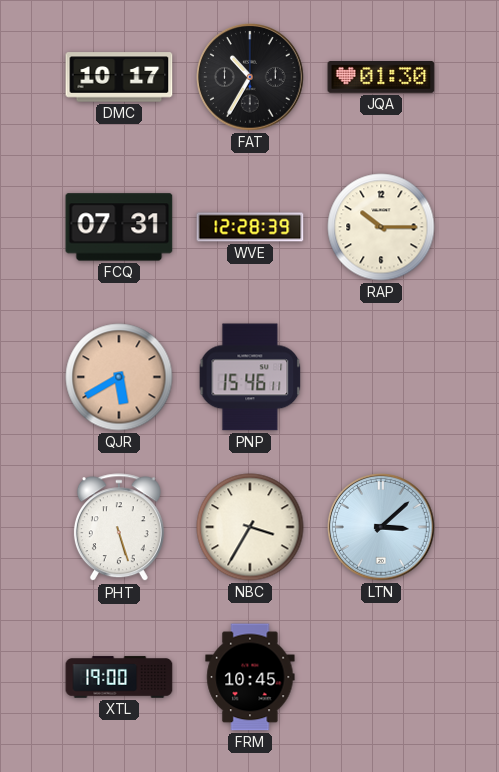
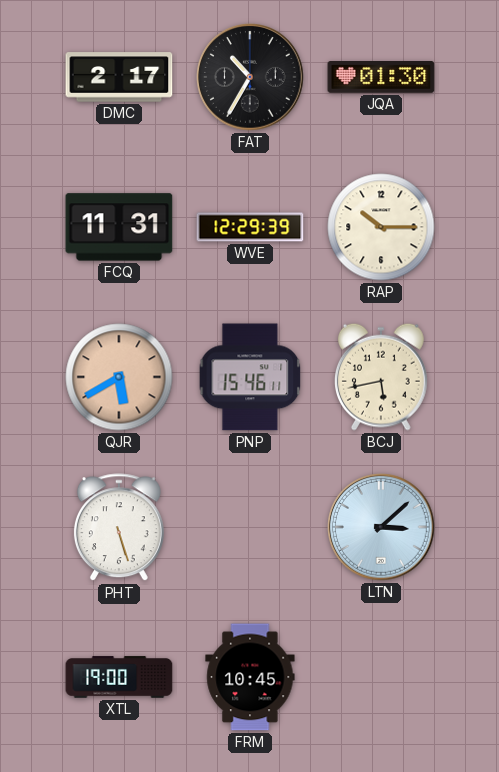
DMC: 10:17 -> 2:17 (119, 77)
FCQ: 07:31 -> 11:31 (119, 227)
WVE: 12:28 -> 12:29 (250, 227)
BCJ: none -> 5:43 (381, 377)
NBC: 3:35 -> none (250, 527)
